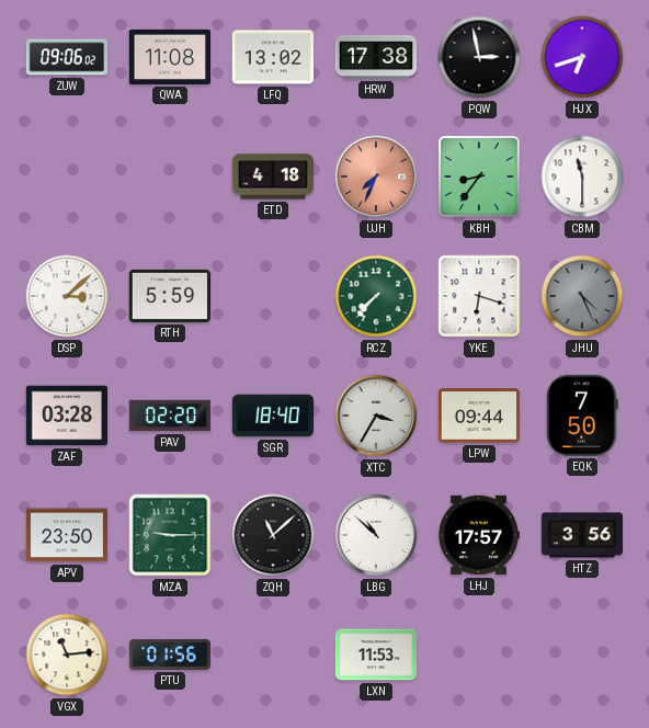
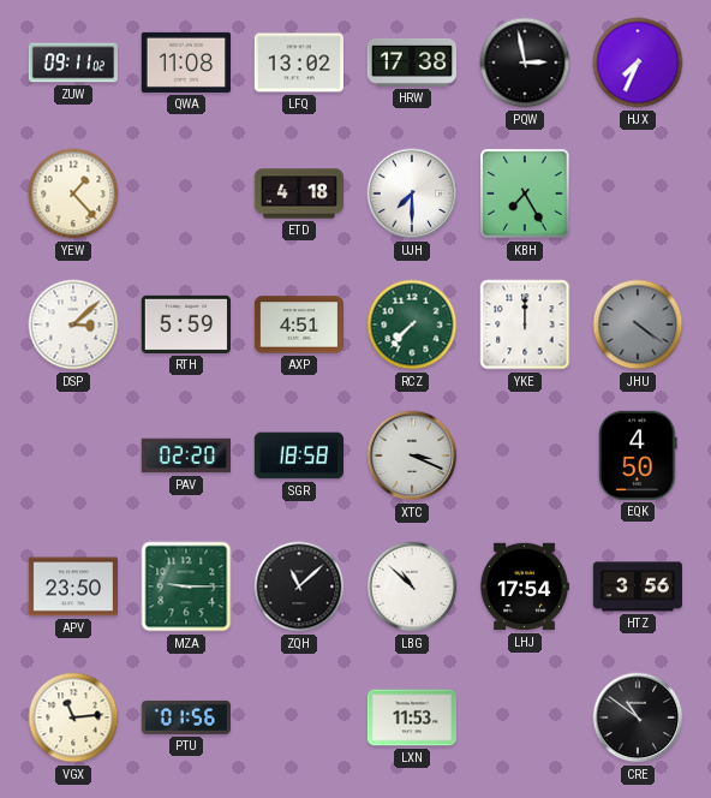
ZUW: 09:06 -> 09:11 (72, 62)
HJX: 6:42 -> 7:34 (638, 62)
YEW: none -> 1:23 (73, 193)
UJH: 7:34 -> 7:30 (412, 193)
UJH dial: salmon -> white (412, 193)
KBH: 8:36 -> 7:25 (525, 193)
CBM: 11:30 -> none (582, 177)
AXP: none -> 4:51 (298, 324)
YKE: 6:18 -> 12:00 (525, 324)
JHU: 4:26 -> 4:21 (638, 324)
ZAF: 03:28 -> none (66, 416)
SGR: 18:40 -> 18:58 (298, 455)
XTC: 3:35 -> 3:19 (412, 455)
LPW: 09:44 -> none (478, 416)
EQK: 7:50 -> 4:50 (638, 455)
LHJ: 17:57 -> 17:54 (524, 586)
CRE: none -> 10:51 (638, 717)
